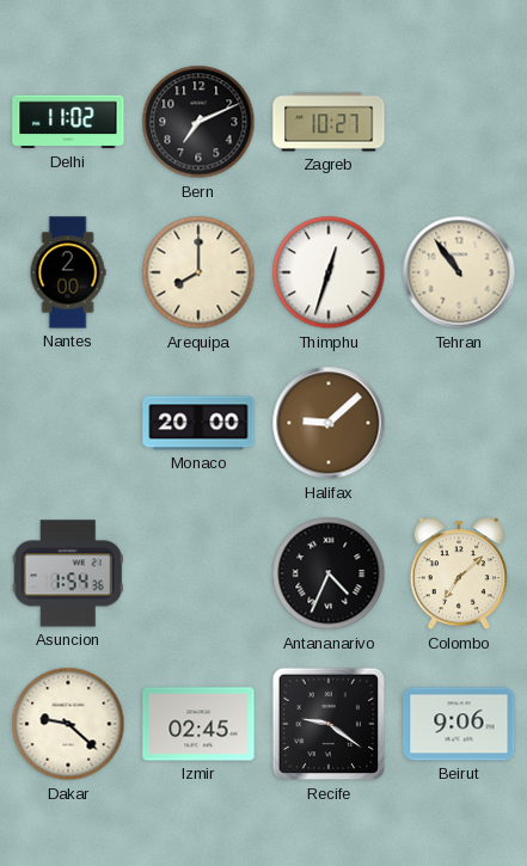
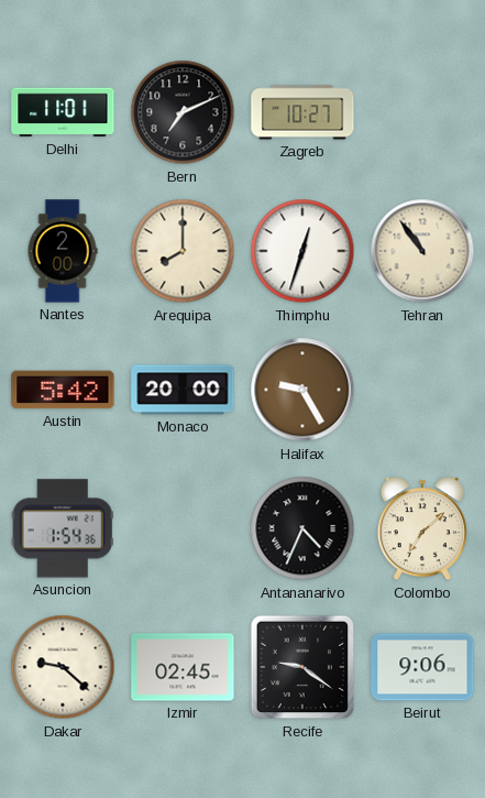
Delhi: 11:02 -> 11:01 (63, 112)
Austin: none -> 5:42 (63, 390)
Halifax: 9:08 -> 9:25 (302, 390)
